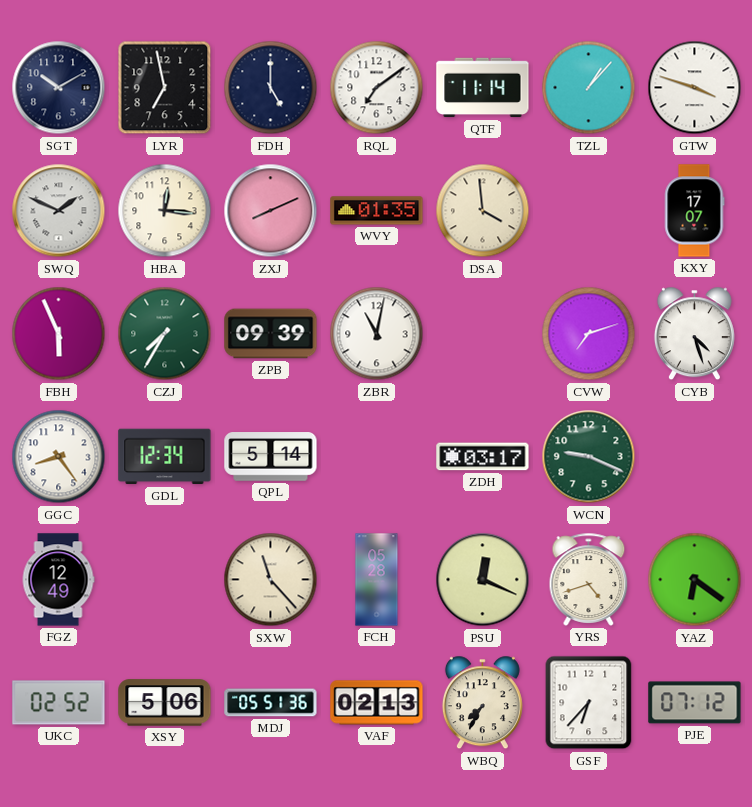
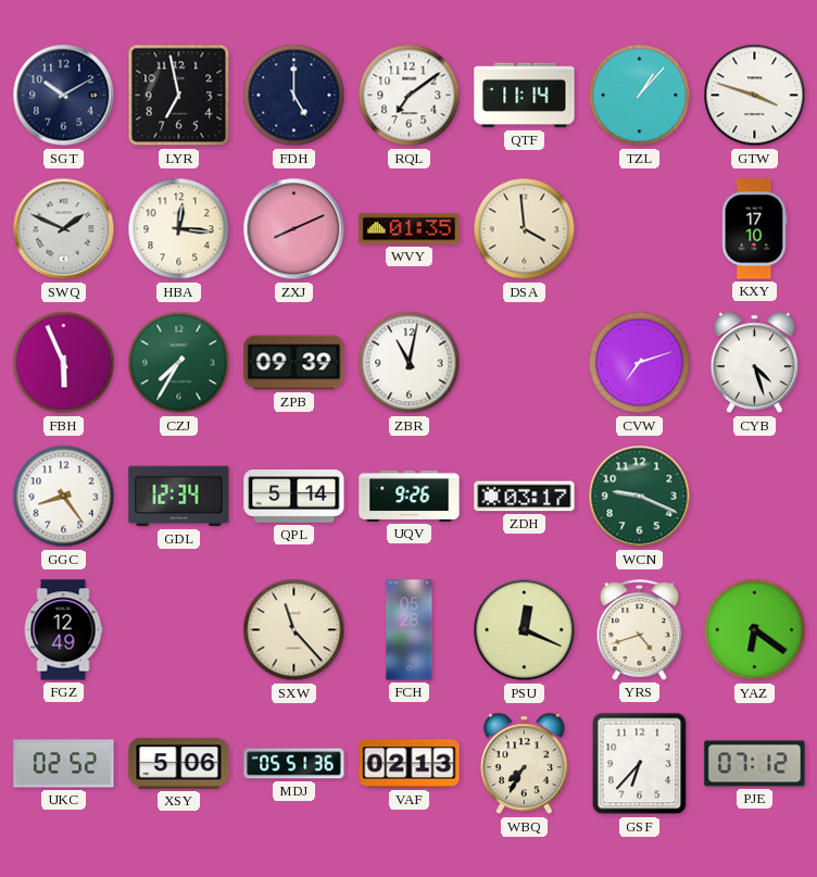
KXY: 17:07 -> 17:10 (754, 229)
UQV: none -> 9:26 (410, 496)
